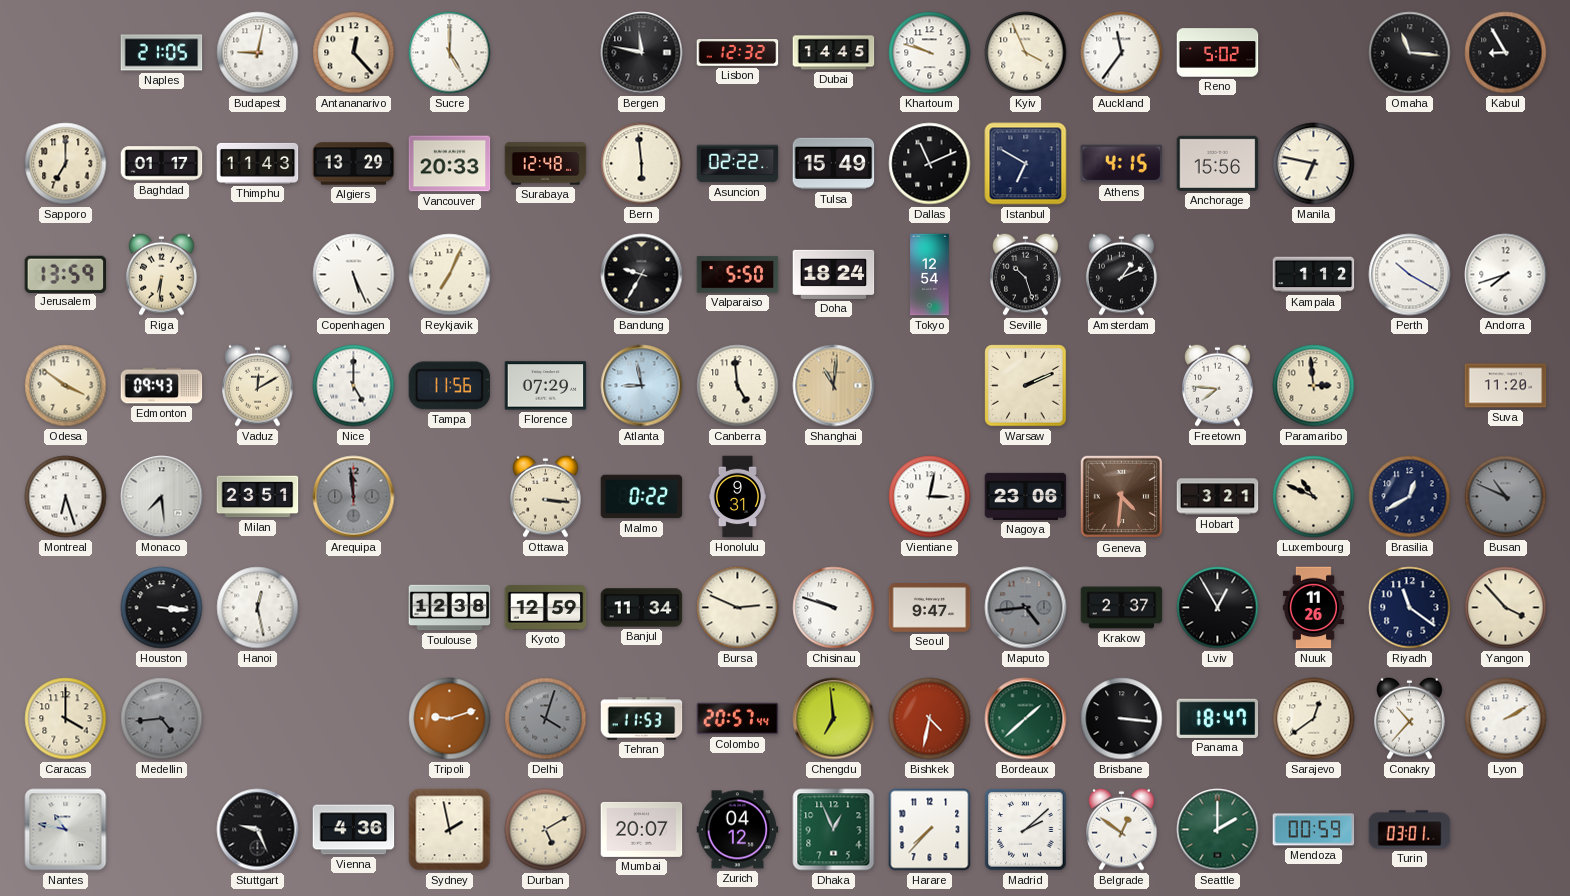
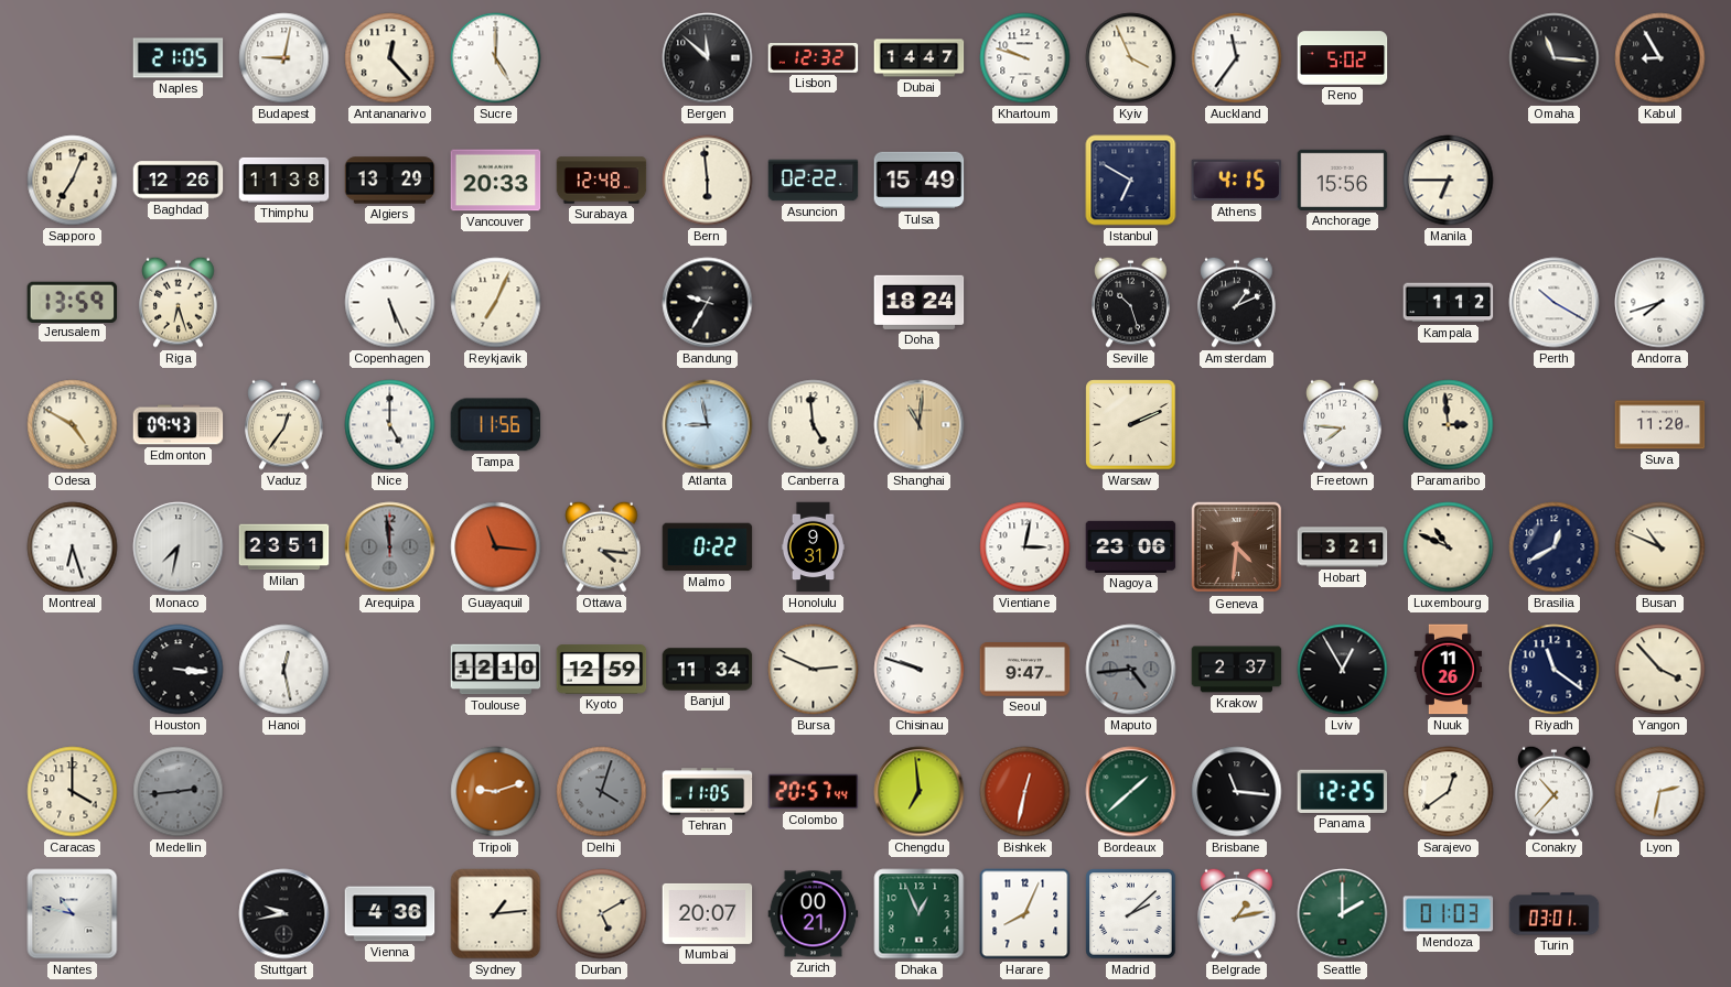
Bergen: 11:47 -> 11:52 (708, 58)
Dubai: 14:45 -> 14:47 (920, 58)
Sapporo: 7:00 -> 7:04 (73, 181)
Baghdad: 01:17 -> 12:26 (179, 181)
Thimphu: 11:43 -> 11:38 (284, 180)
Dallas: 11:11 -> none (930, 164)
Manila: 6:47 -> 6:45 (1449, 181)
Riga: 6:31 -> 6:27 (179, 302)
Valparaiso: 5:50 -> none (738, 275)
Tokyo: 12:54 -> none (930, 275)
Odesa: 3:51 -> 4:50 (73, 425)
Vaduz: 12:10 -> 12:36 (284, 424)
Florence: 07:29 -> none (546, 386)
Monaco: 7:29 -> 7:32 (179, 547)
Guayaquil: none -> 11:16 (496, 547)
Ottawa: 3:16 -> 4:16 (602, 546)
Busan dial: grey -> cream (1660, 547)
Toulouse: 12:38 -> 12:10 (496, 670)
Medellin: 4:44 -> 2:44 (179, 792)
Tehran: 11:53 -> 11:05 (708, 792)
Bishkek: 4:32 -> 12:32 (1025, 792)
Brisbane: 3:16 -> 11:16 (1237, 792)
Panama: 18:47 -> 12:25 (1343, 791)
Lyon: 2:10 -> 2:32 (1660, 792)
Stuttgart: 9:26 -> 9:43 (284, 914)
Sydney: 1:58 -> 1:14 (496, 914)
Zurich: 04:12 -> 00:21 (814, 914)
Harare: 7:37 -> 8:04 (1025, 914)
Belgrade: 12:51 -> 1:13 (1237, 913)
Mendoza: 00:59 -> 01:03 (1449, 914)
